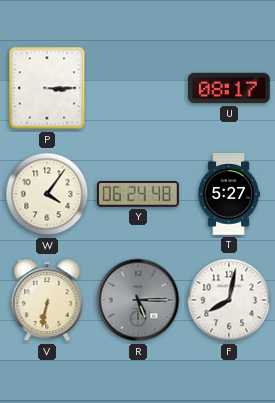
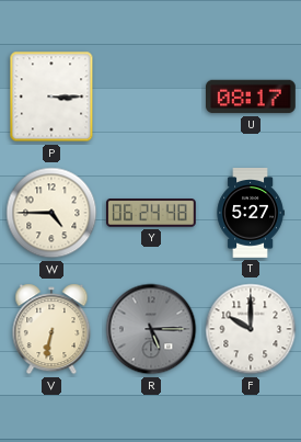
W: 4:06 -> 4:45 (51, 213)
F: 8:02 -> 10:00 (251, 329)
